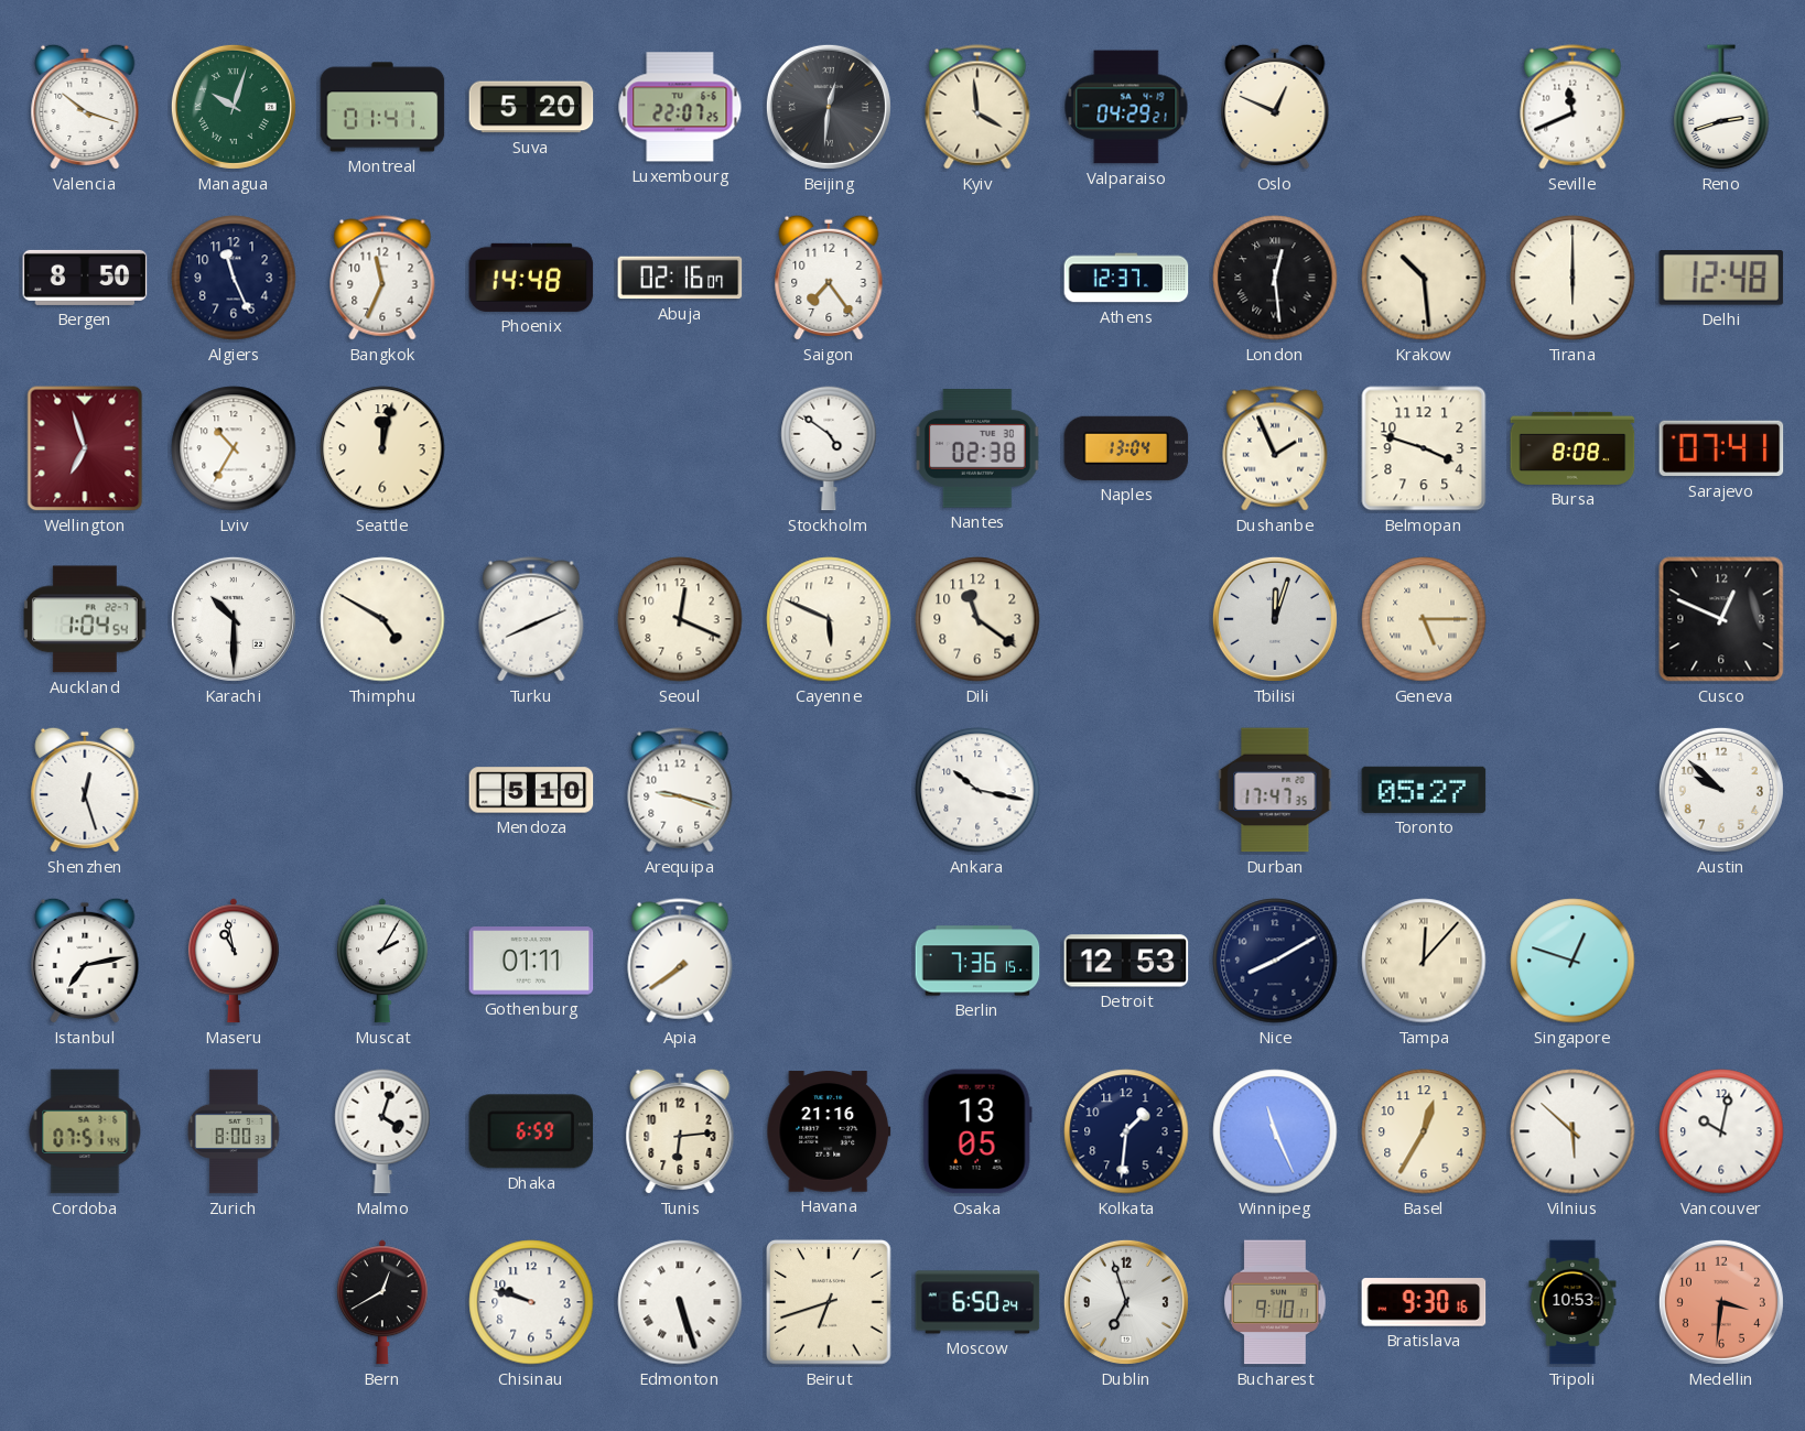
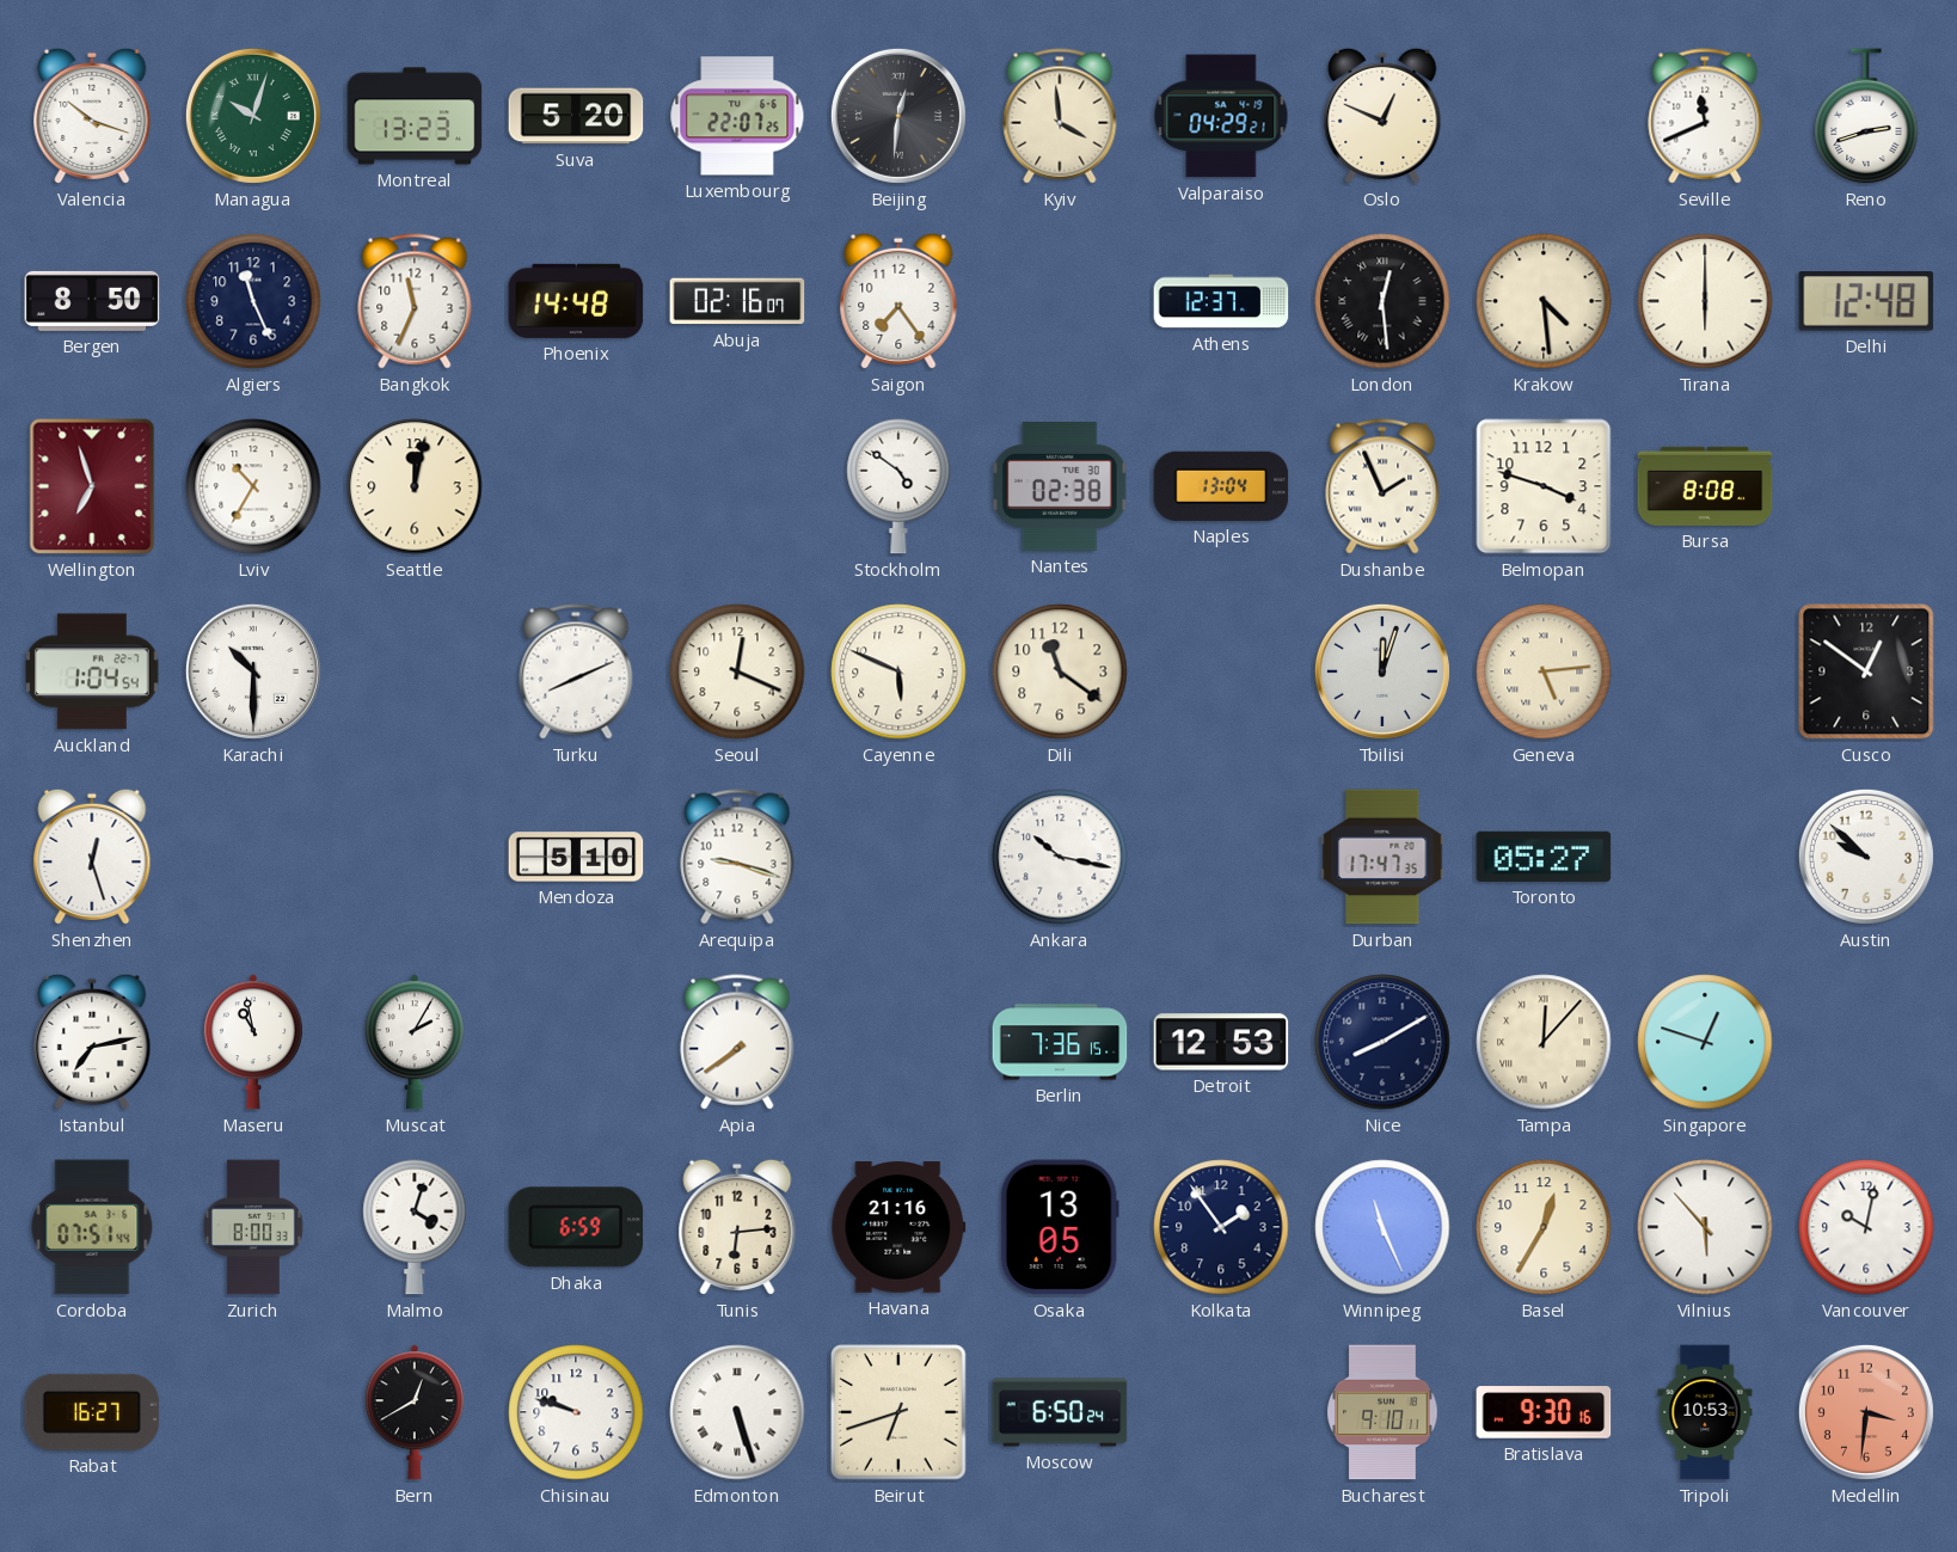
Montreal: 01:41 -> 13:23 (415, 116)
Krakow: 10:29 -> 4:29 (1544, 301)
Sarajevo: 07:41 -> none (1721, 448)
Thimphu: 4:50 -> none (382, 619)
Geneva: 5:15 -> 5:14 (1544, 671)
Cusco: 12:49 -> 12:51 (1866, 671)
Gothenburg: 01:11 -> none (531, 961)
Kolkata: 1:31 -> 1:54 (1221, 1227)
Vilnius: 5:52 -> 5:53 (1705, 1227)
Rabat: none -> 16:27 (92, 1412)
Dublin: 6:57 -> none (1126, 1302)
